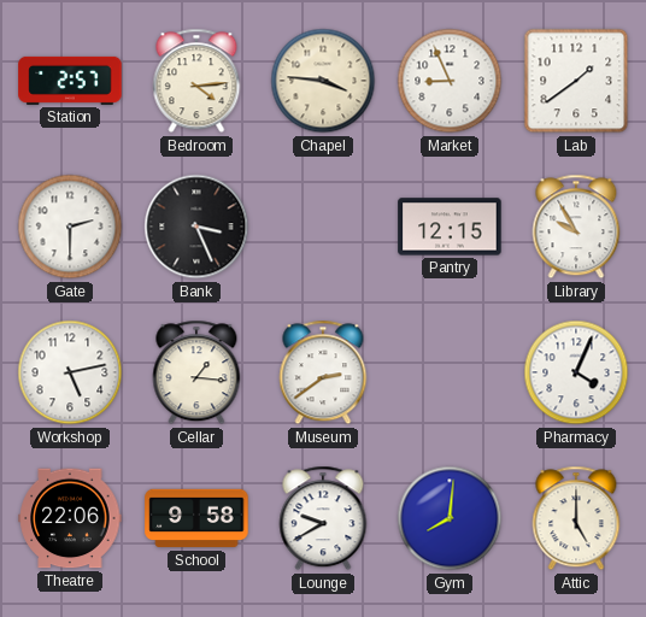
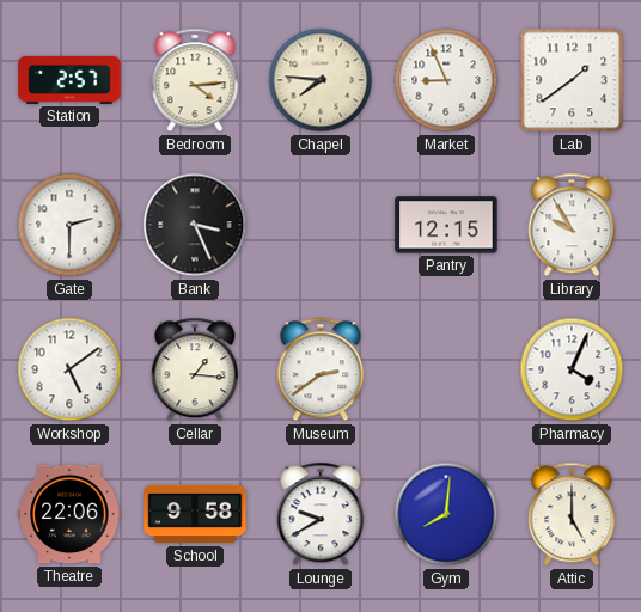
Chapel: 3:46 -> 7:46 (320, 80)
Workshop: 5:13 -> 5:09 (69, 369)
